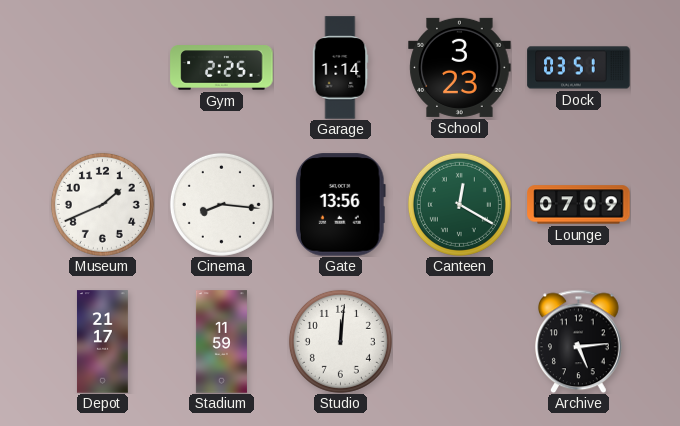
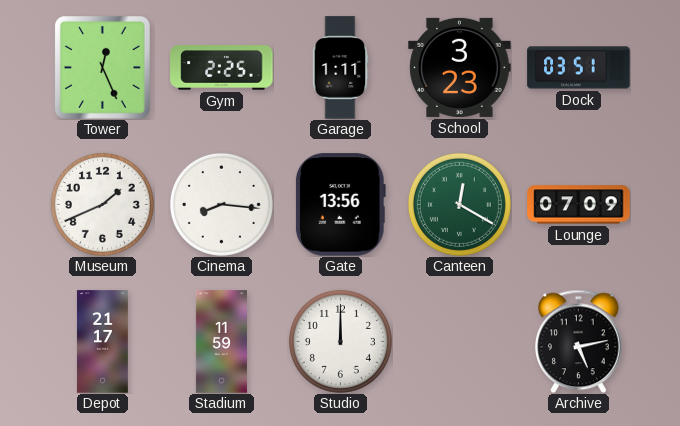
Tower: none -> 12:26 (102, 68)
Garage: 1:14 -> 1:11 (340, 68)
Studio: 12:01 -> 12:00 (340, 341)
Archive: 5:14 -> 5:13 (579, 341)
